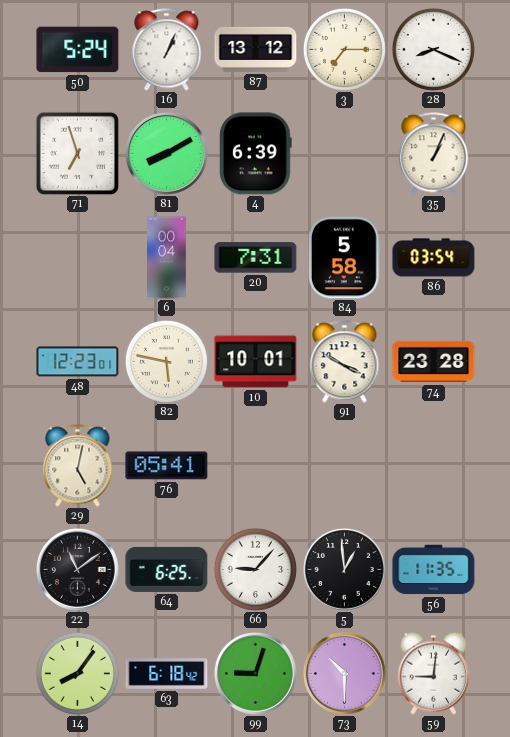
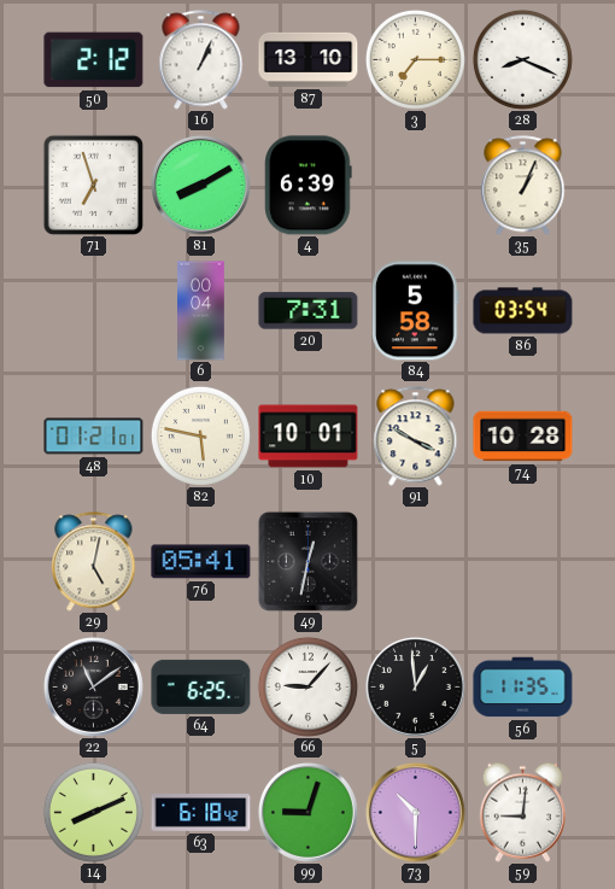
50: 5:24 -> 2:12 (94, 60)
87: 13:12 -> 13:10 (309, 59)
48: 12:23 -> 01:21 (94, 437)
74: 23:28 -> 10:28 (523, 437)
49: none -> 12:32 (307, 561)
14: 8:06 -> 8:11 (93, 812)
